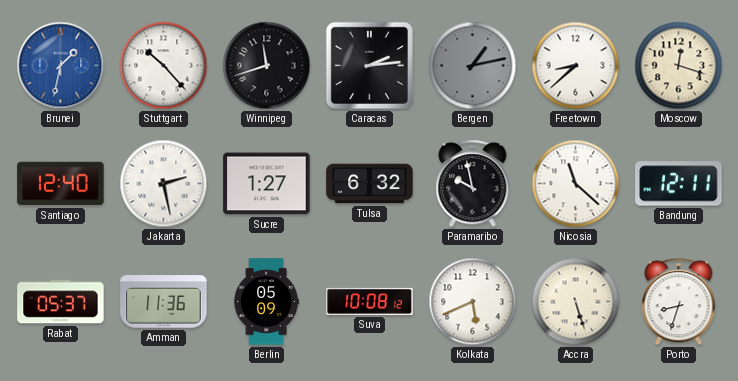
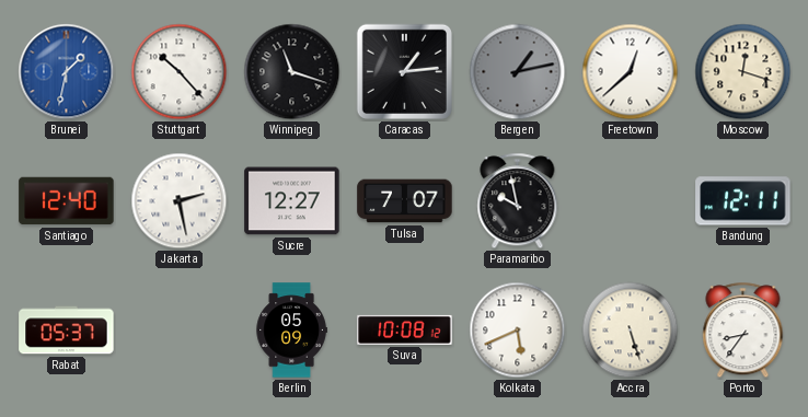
Winnipeg: 11:42 -> 11:18 (292, 72)
Caracas: 2:14 -> 1:14 (404, 71)
Freetown: 8:38 -> 12:38 (631, 72)
Sucre: 1:27 -> 12:27 (292, 201)
Tulsa: 6:32 -> 7:07 (405, 201)
Nicosia: 11:22 -> none (576, 184)
Amman: 11:36 -> none (164, 302)
Porto: 8:33 -> 8:36 (743, 331)
